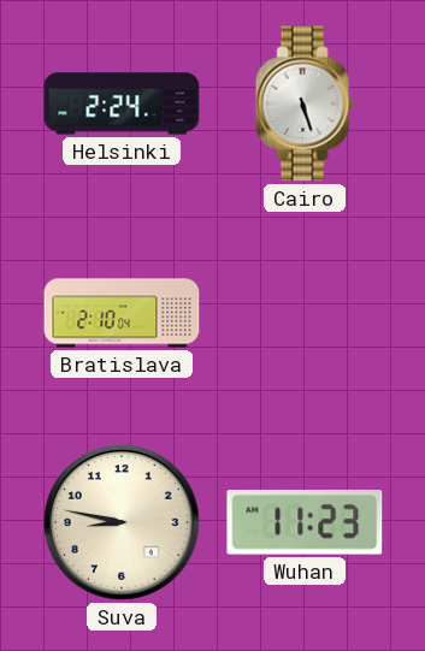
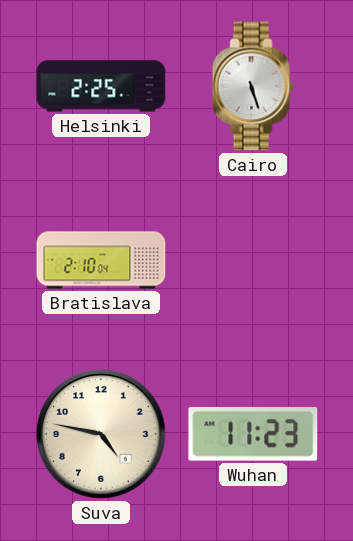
Helsinki: 2:24 -> 2:25 (101, 86)
Suva: 8:47 -> 4:47 (101, 434)
